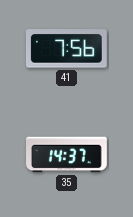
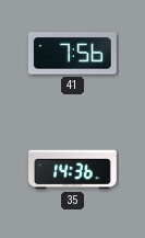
35: 14:37 -> 14:36 (73, 170)
